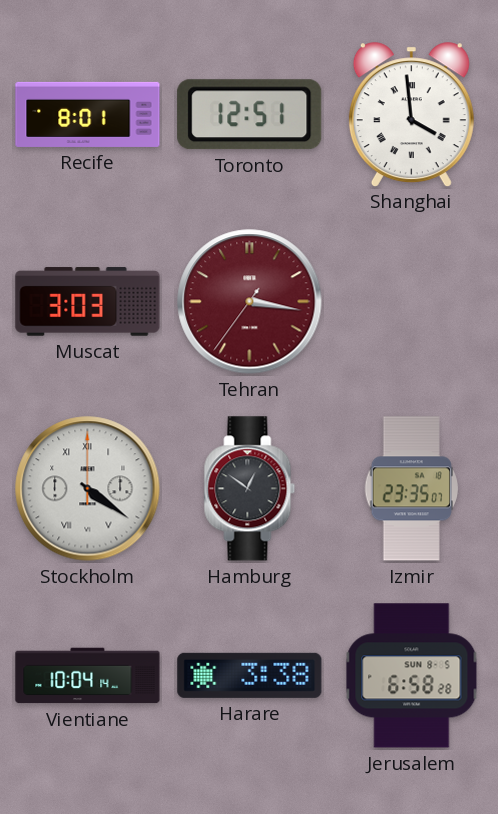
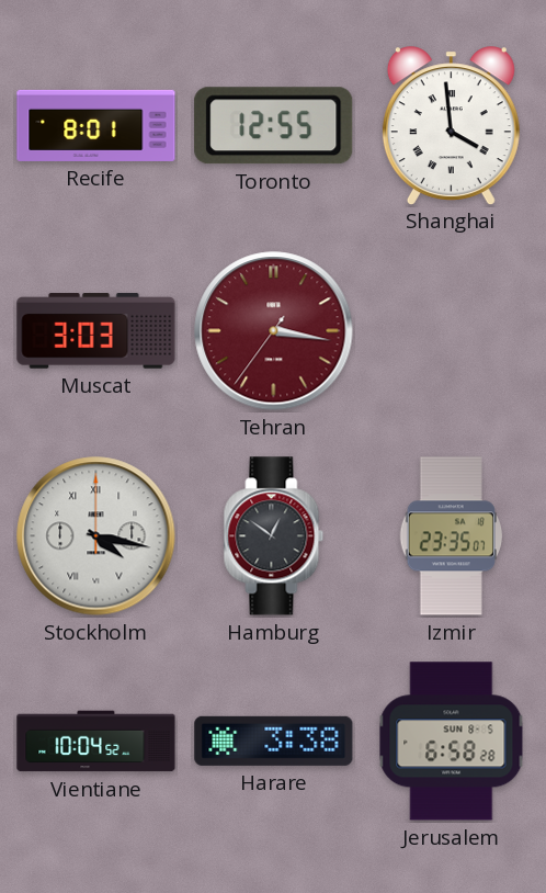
Toronto: 12:51 -> 12:55 (274, 126)
Stockholm: 4:21 -> 4:17 (96, 536)
Vientiane: 10:04:14 -> 10:04:52 (96, 742)
